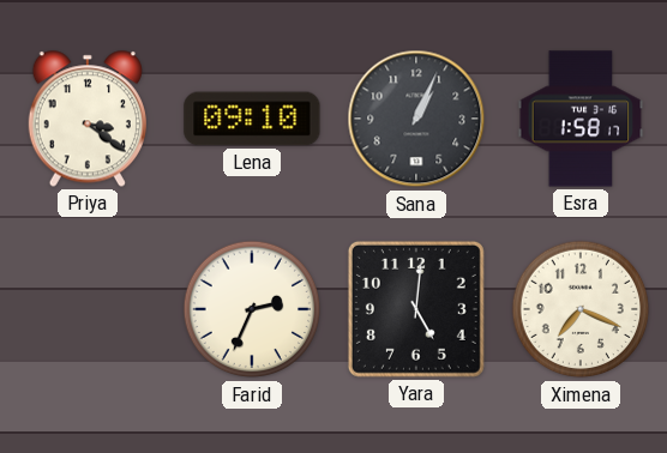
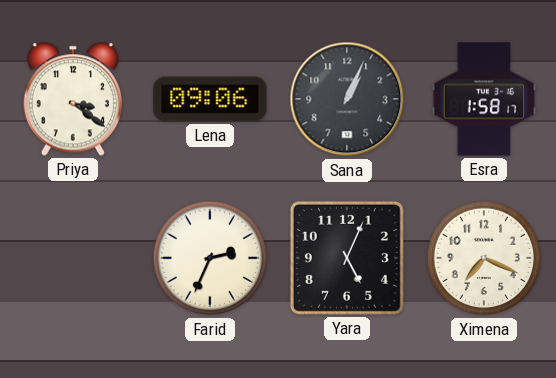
Lena: 09:10 -> 09:06 (210, 99)
Yara: 5:01 -> 5:04 (347, 258)
